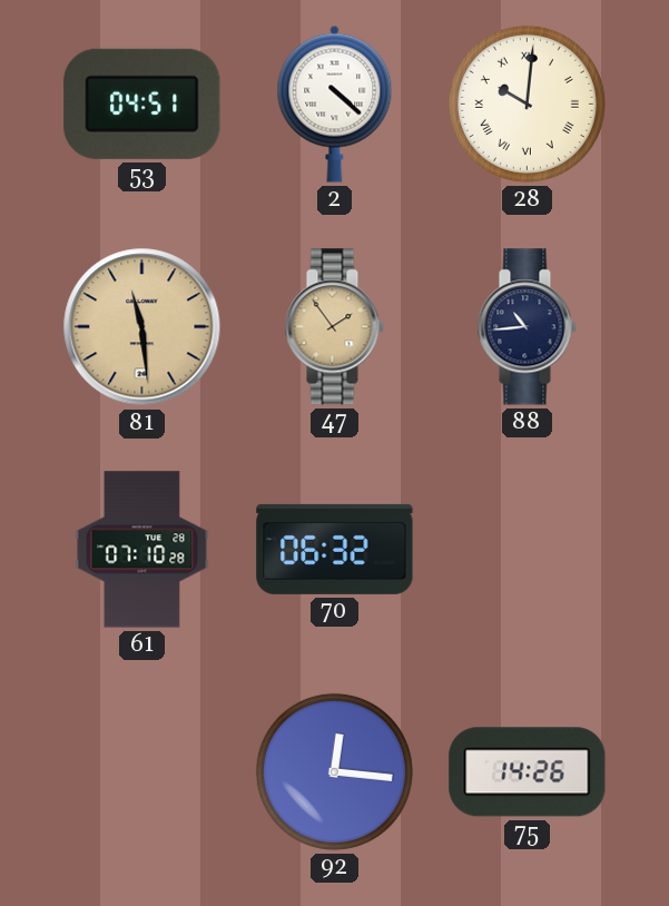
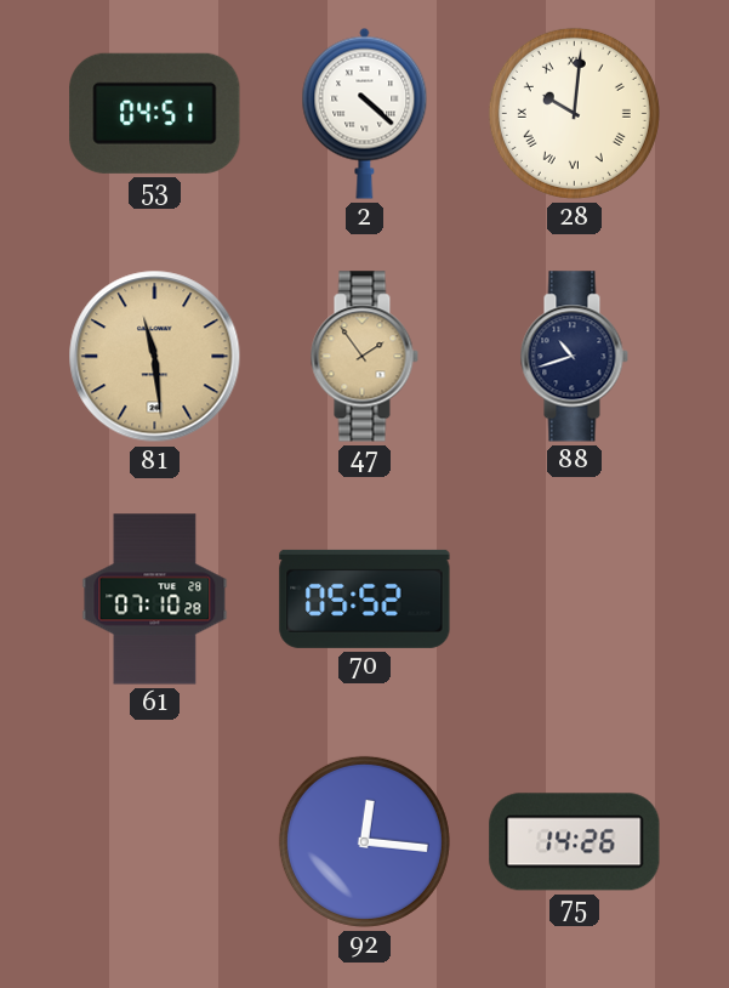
88: 10:44 -> 10:42 (574, 357)
70: 06:32 -> 05:52 (365, 598)
